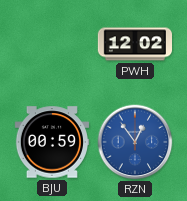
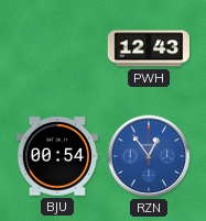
PWH: 12:02 -> 12:43 (148, 48)
BJU: 00:59 -> 00:54 (56, 156)
